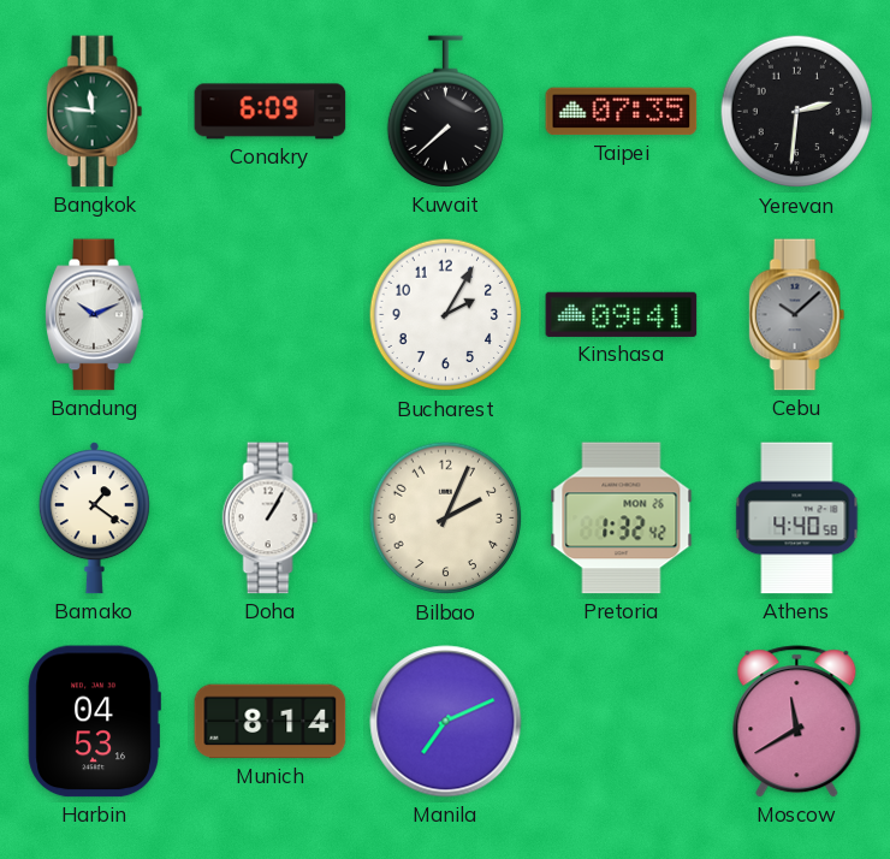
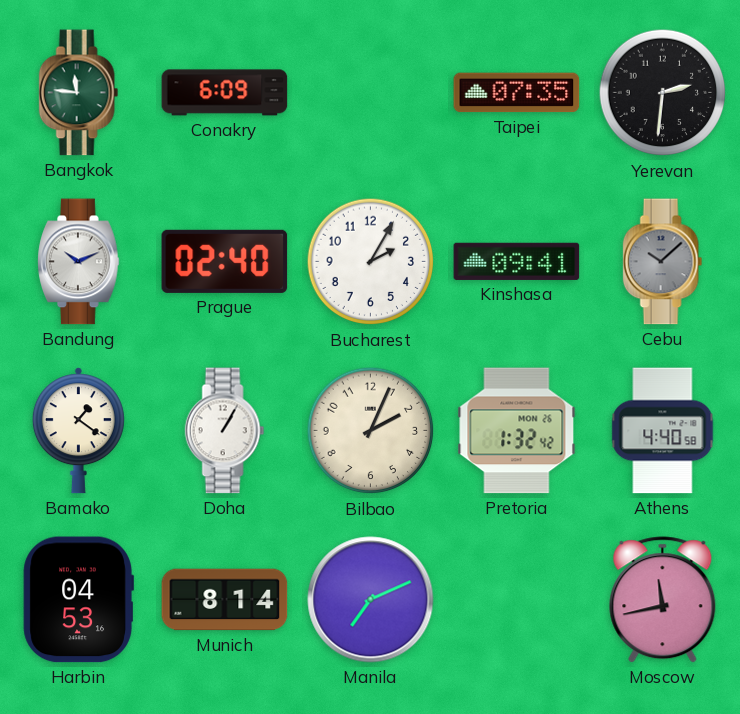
Kuwait: 7:38 -> none (445, 112)
Prague: none -> 02:40 (225, 261)
Moscow: 11:40 -> 11:43 (663, 600)
